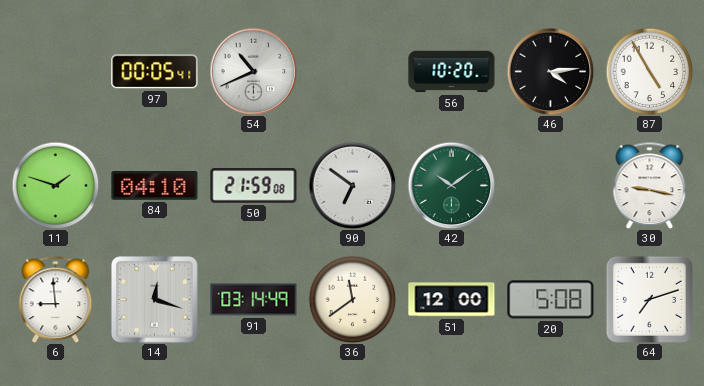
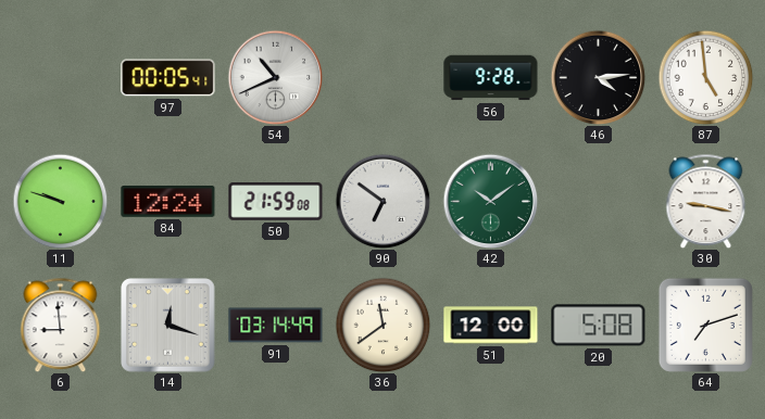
56: 10:20 -> 9:28 (491, 78)
87: 4:55 -> 4:59 (705, 77)
11: 1:48 -> 9:48 (60, 201)
84: 04:10 -> 12:24 (168, 202)
